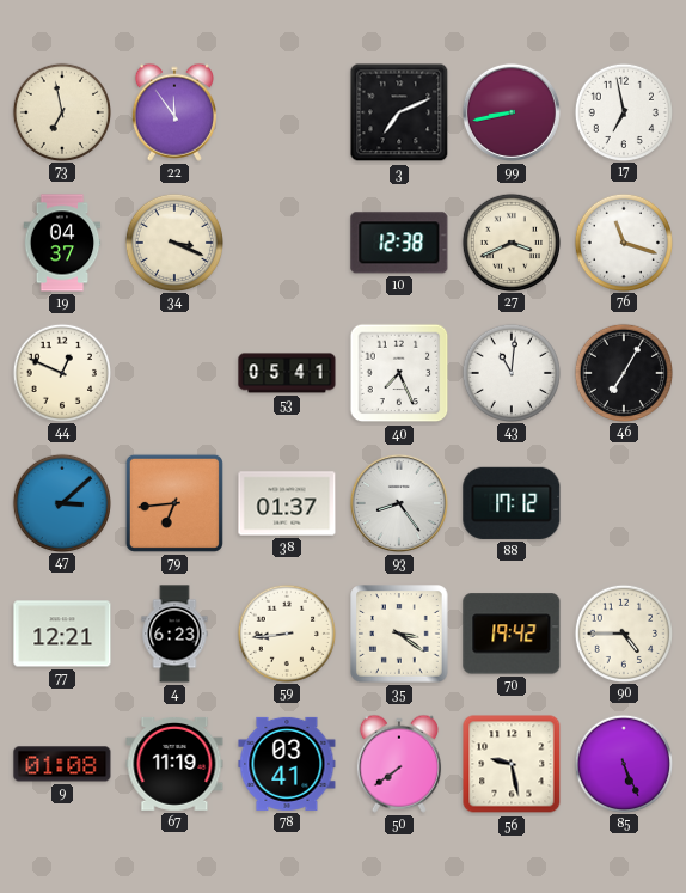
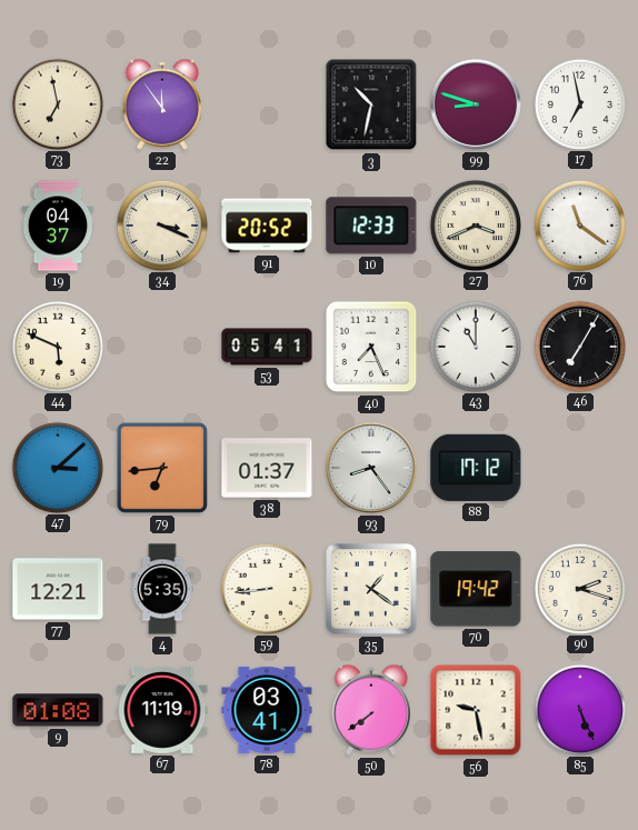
3: 7:11 -> 10:32 (371, 104)
99: 8:43 -> 8:48 (476, 104)
91: none -> 20:52 (267, 226)
10: 12:38 -> 12:33 (371, 226)
76: 11:18 -> 11:21 (579, 224)
44: 12:49 -> 5:49 (57, 346)
43: 11:01 -> 11:00 (475, 346)
4: 6:23 -> 5:35 (162, 589)
35: 3:21 -> 1:21 (371, 589)
90: 4:45 -> 2:18 (579, 588)
